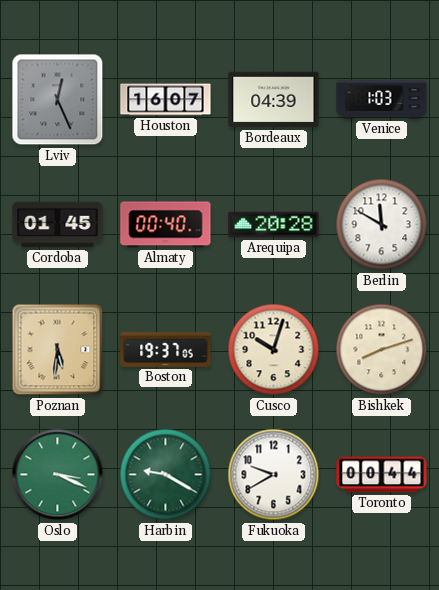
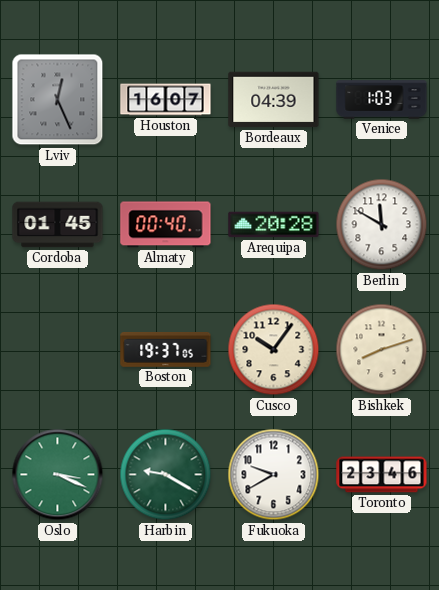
Poznan: 5:31 -> none (58, 350)
Cusco: 10:03 -> 10:06 (274, 350)
Toronto: 00:44 -> 23:46 (382, 475)
